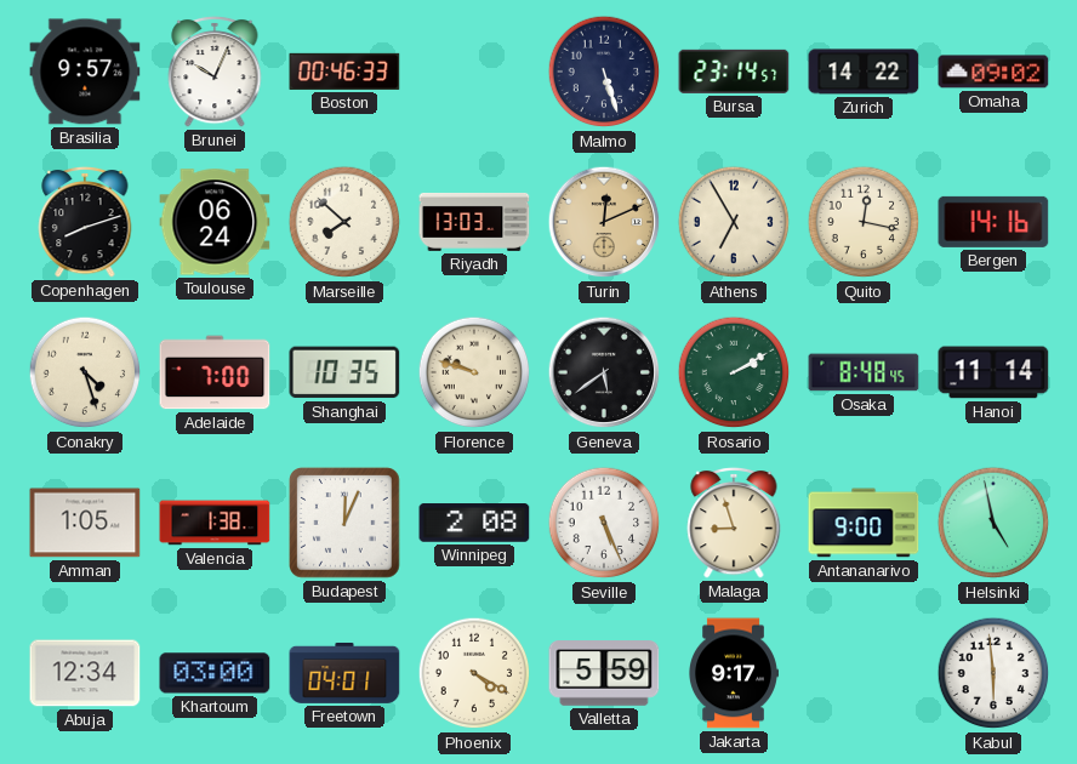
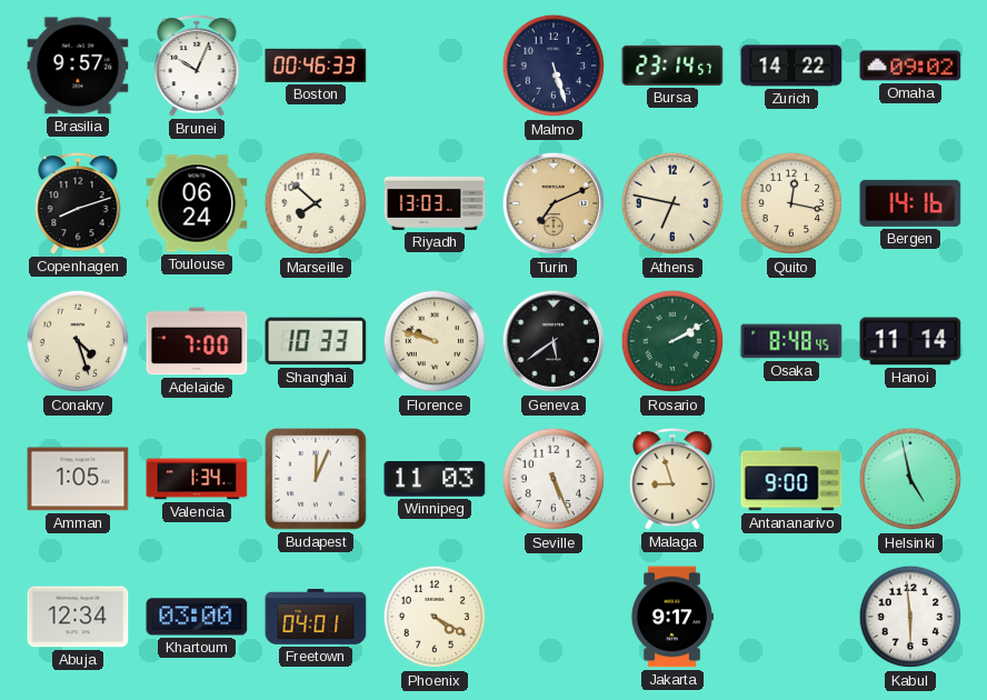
Turin: 12:11 -> 7:11 (554, 203)
Athens: 6:55 -> 6:47 (672, 203)
Shanghai: 10:35 -> 10:33 (316, 341)
Valencia: 1:38 -> 1:34 (197, 479)
Winnipeg: 2:08 -> 11:03 (435, 479)
Valletta: 5:59 -> none (604, 673)
